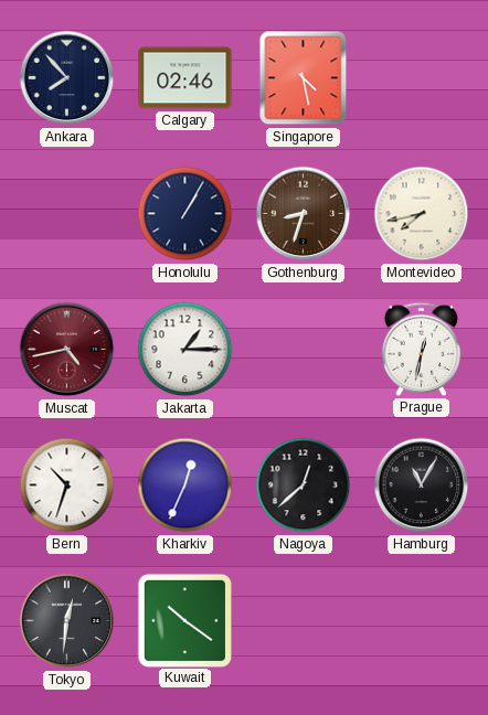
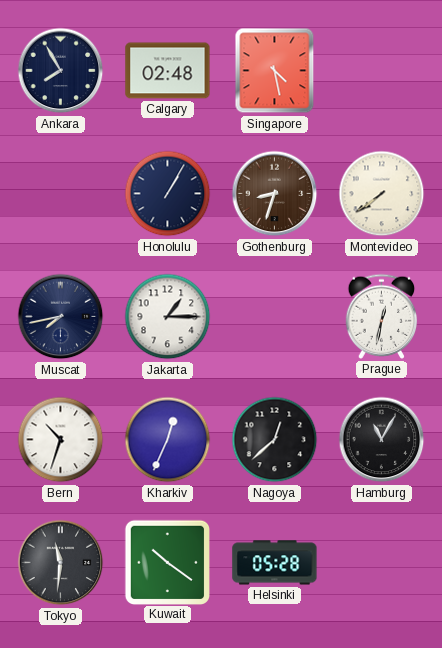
Ankara: 7:53 -> 7:55 (61, 71)
Calgary: 02:46 -> 02:48 (168, 71)
Montevideo: 7:43 -> 7:39 (382, 194)
Muscat: 4:43 -> 7:43 (61, 317)
Muscat dial: burgundy -> navy (61, 317)
Tokyo: 12:31 -> 11:31 (61, 563)
Helsinki: none -> 05:28 (275, 563)
